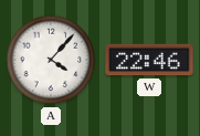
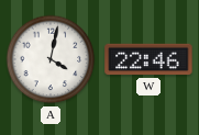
A: 4:07 -> 4:02 (51, 59)
